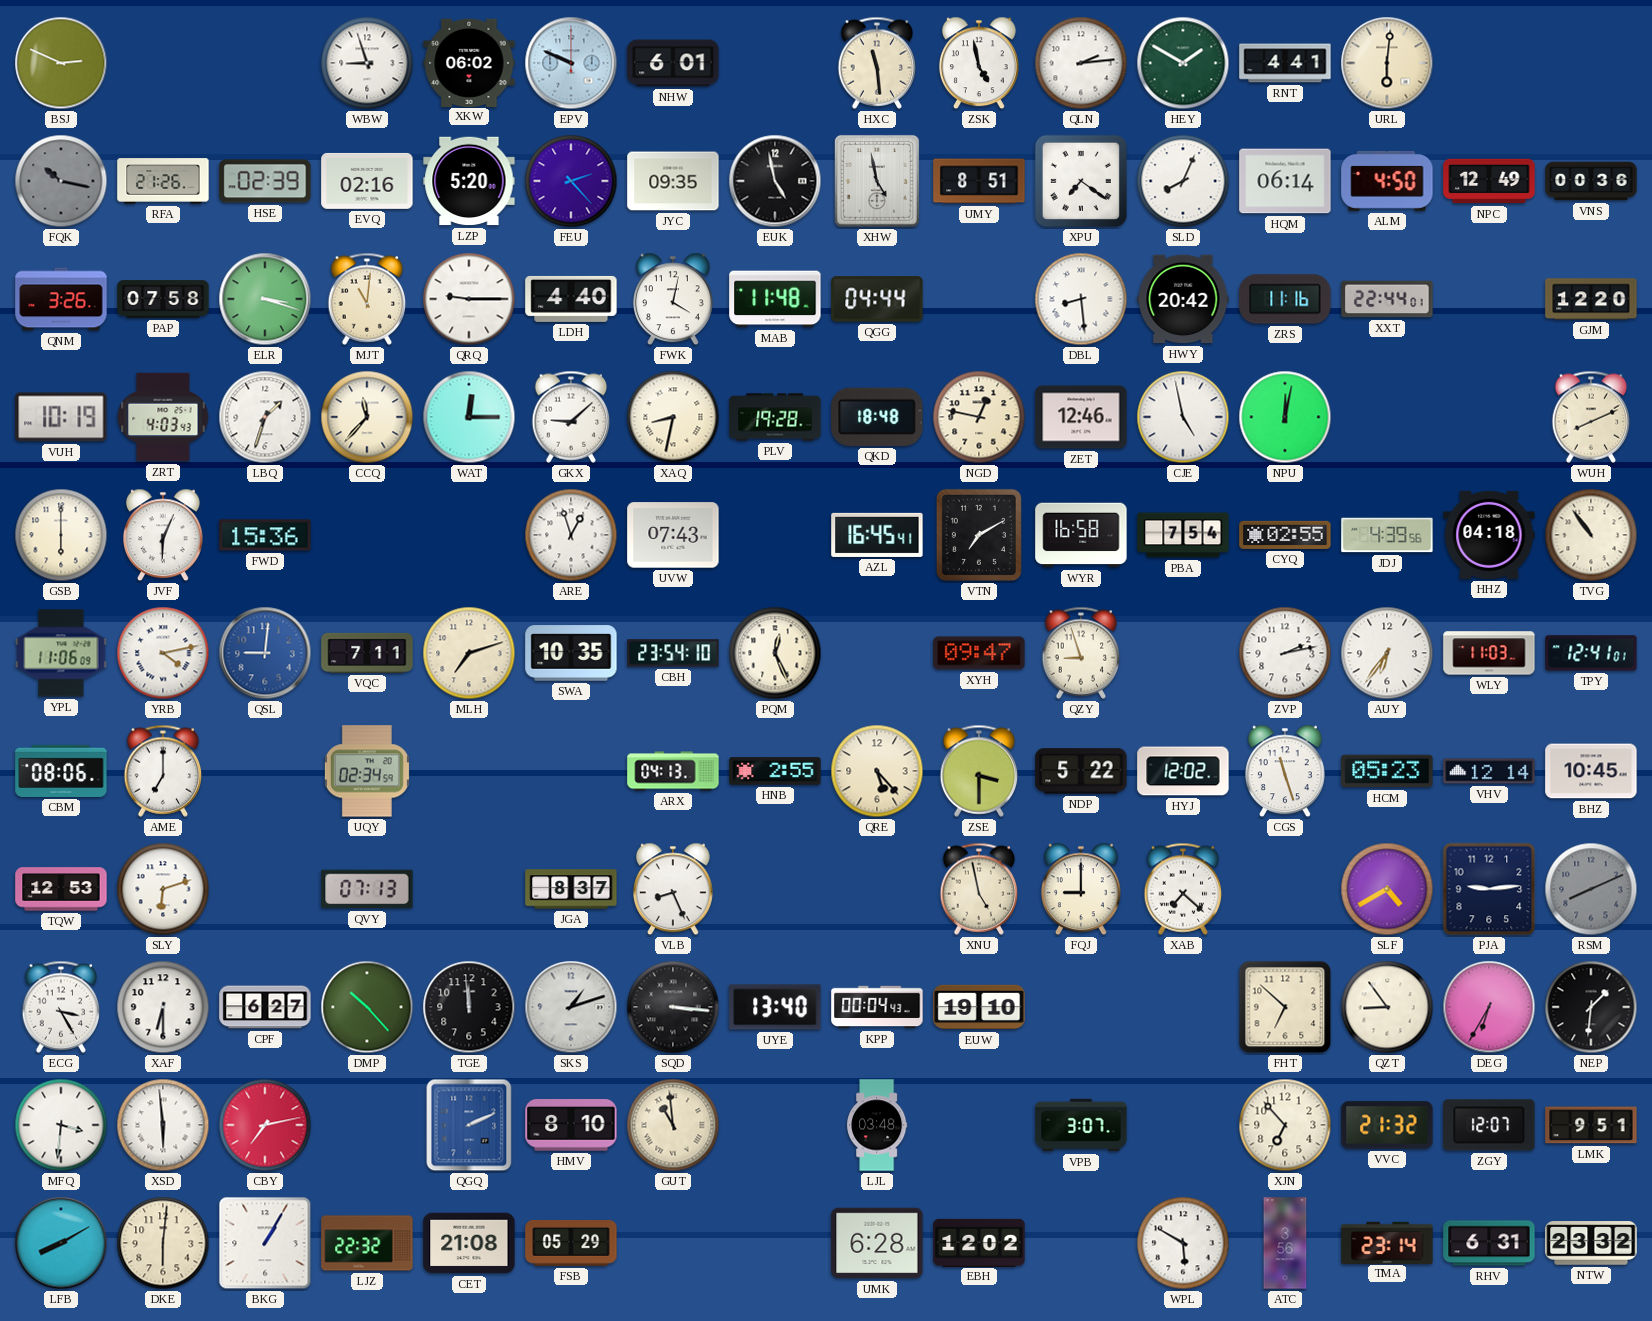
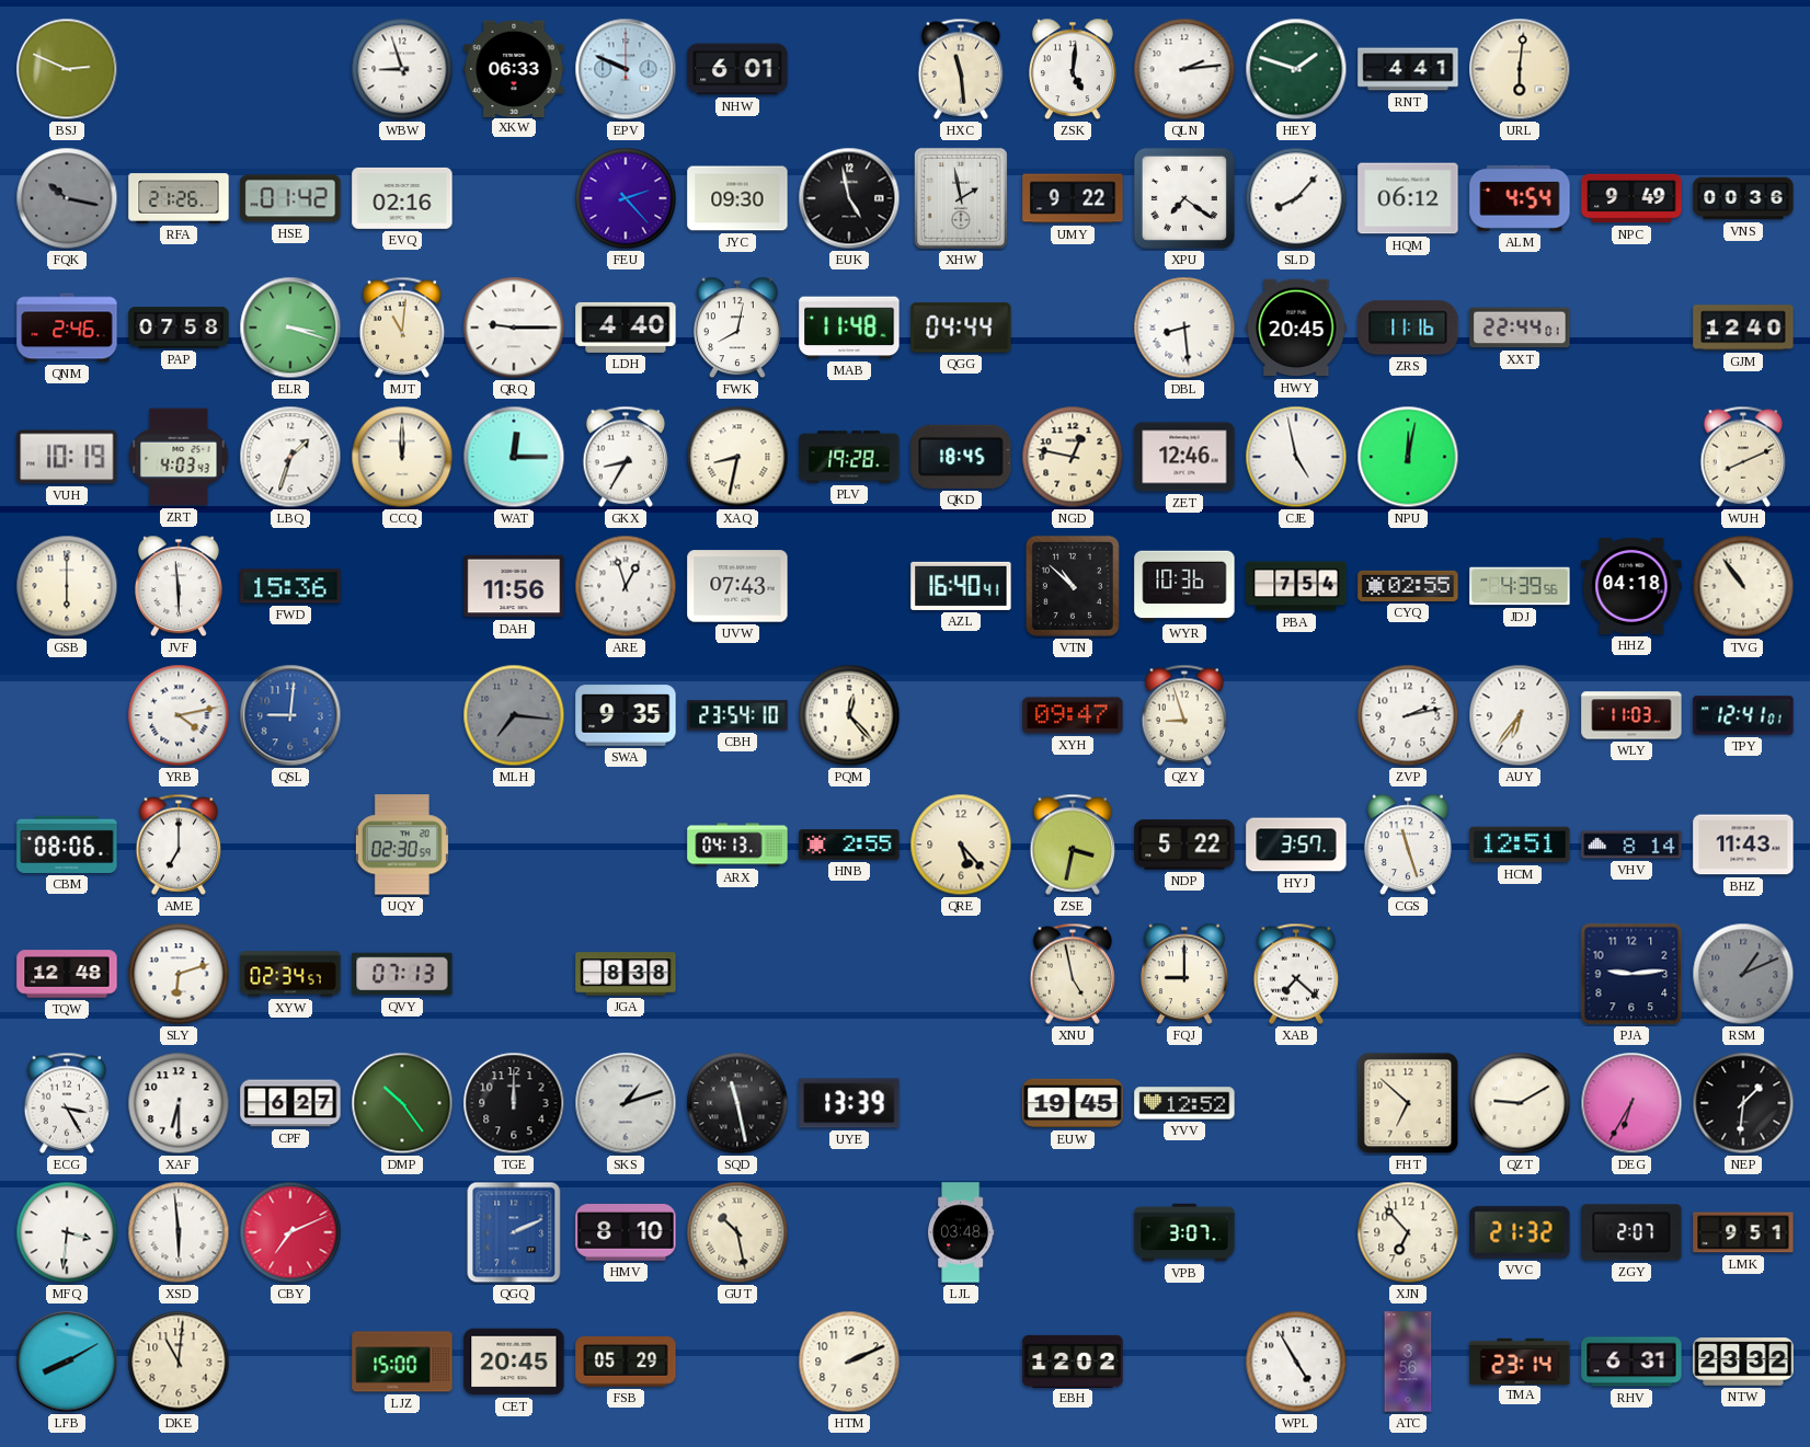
XKW: 06:02 -> 06:33 (514, 68)
ZSK: 4:58 -> 5:01 (1073, 69)
HEY: 1:50 -> 1:48 (1296, 69)
HSE: 02:39 -> 01:42 (290, 198)
LZP: 5:20 -> none (469, 181)
JYC: 09:35 -> 09:30 (737, 198)
XHW: 4:58 -> 1:58 (961, 198)
UMY: 8:51 -> 9:22 (1073, 198)
SLD: 8:04 -> 8:07 (1296, 198)
HQM: 06:14 -> 06:12 (1408, 198)
ALM: 4:50 -> 4:54 (1520, 198)
NPC: 12:49 -> 9:49 (1631, 198)
QNM: 3:26 -> 2:46 (67, 328)
FWK: 4:02 -> 8:02 (737, 328)
HWY: 20:42 -> 20:45 (1296, 328)
GJM: 12:20 -> 12:40 (1743, 328)
CCQ: 11:37 -> 12:00 (402, 457)
GKX: 9:08 -> 8:35 (626, 457)
QKD: 18:48 -> 18:45 (961, 457)
JVF: 6:04 -> 5:59 (179, 586)
DAH: none -> 11:56 (514, 586)
AZL: 16:45 -> 16:40 (961, 586)
VTN: 7:10 -> 10:52 (1073, 586)
WYR: 16:58 -> 10:36 (1184, 586)
YPL: 11:06 -> none (61, 653)
VQC: 7:11 -> none (367, 653)
MLH: 7:12 -> 7:16 (514, 715)
MLH dial: cream -> grey (514, 715)
SWA: 10:35 -> 9:35 (626, 715)
PQM: 12:26 -> 12:23 (849, 715)
UQY: 02:34 -> 02:30 (402, 845)
ZSE: 3:30 -> 3:32 (1073, 845)
HYJ: 12:02 -> 3:57 (1296, 845)
HCM: 05:23 -> 12:51 (1520, 845)
VHV: 12:14 -> 8:14 (1631, 845)
BHZ: 10:45 -> 11:43 (1743, 845)
TQW: 12:53 -> 12:48 (67, 974)
XYW: none -> 02:34 (290, 974)
JGA: 8:37 -> 8:38 (626, 974)
VLB: 8:26 -> none (673, 889)
SLF: 4:40 -> none (1387, 889)
RSM: 8:11 -> 1:11 (1743, 974)
DMP: 10:23 -> 10:24 (402, 1103)
TGE: 11:59 -> 12:00 (514, 1103)
SQD: 3:16 -> 11:28 (737, 1103)
UYE: 13:40 -> 13:39 (849, 1103)
KPP: 00:04 -> none (877, 1007)
EUW: 19:10 -> 19:45 (1073, 1103)
YVV: none -> 12:52 (1184, 1103)
QZT: 8:54 -> 9:10 (1520, 1103)
CBY: 7:13 -> 7:11 (290, 1232)
GUT: 10:59 -> 10:28 (737, 1232)
ZGY: 12:07 -> 2:07 (1631, 1232)
DKE: 6:01 -> 11:01 (179, 1362)
BKG: 1:05 -> none (265, 1243)
LJZ: 22:32 -> 15:00 (402, 1362)
CET: 21:08 -> 20:45 (514, 1362)
HTM: none -> 2:11 (849, 1362)
UMK: 6:28 -> none (877, 1243)
WPL: 5:50 -> 4:55 (1296, 1362)
